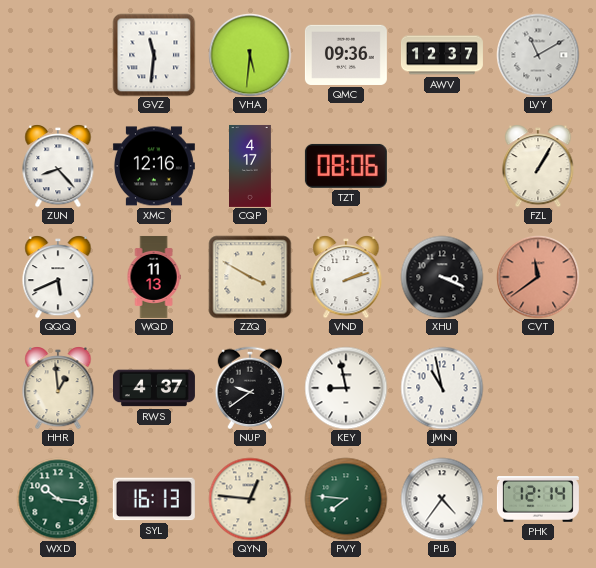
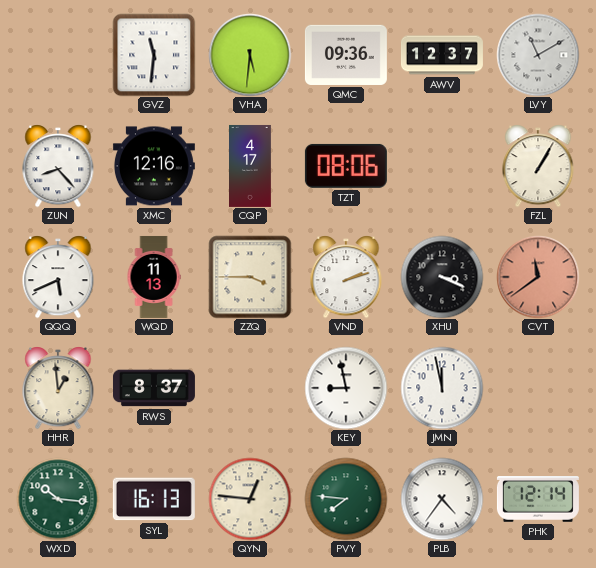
ZZQ: 3:50 -> 3:45 (250, 277)
RWS: 4:37 -> 8:37 (154, 388)
NUP: 9:39 -> none (250, 387)
JMN: 10:58 -> 11:58 (442, 388)
